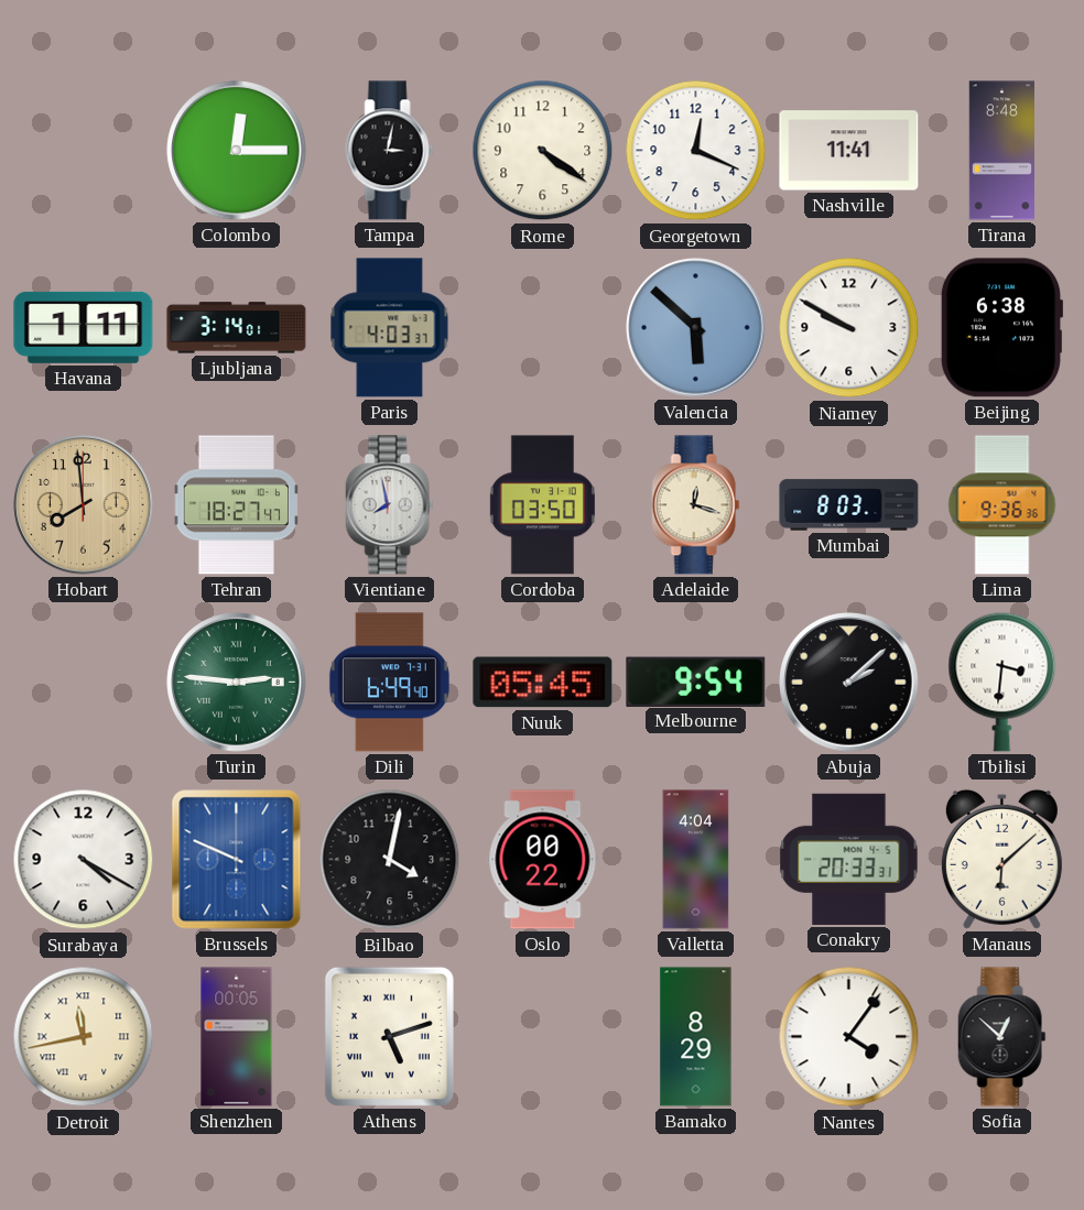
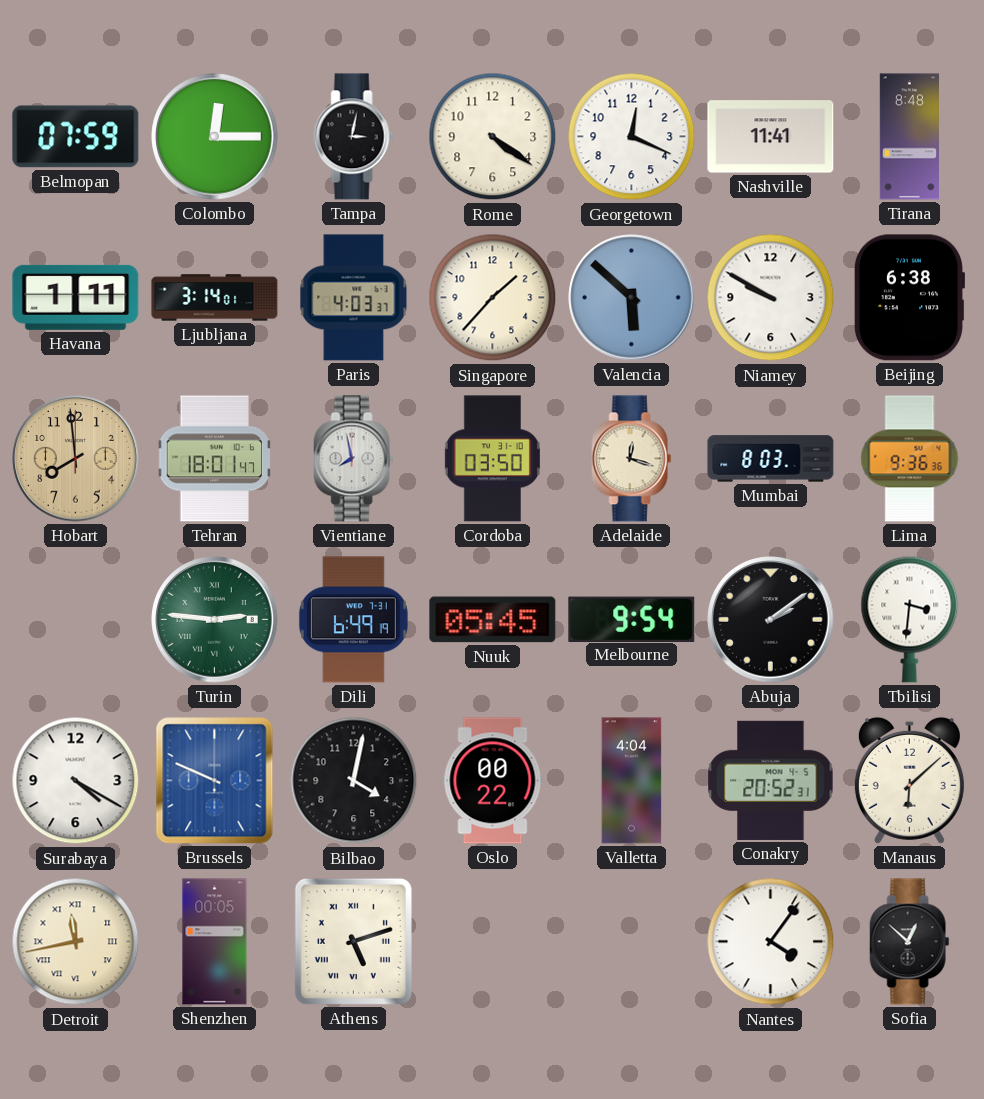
Belmopan: none -> 07:59 (76, 137)
Singapore: none -> 1:37 (493, 298)
Tehran: 18:27 -> 18:01 (215, 459)
Dili: 6:49:40 -> 6:49:19 (353, 620)
Abuja: 2:08 -> 2:09 (771, 620)
Conakry: 20:33 -> 20:52 (771, 780)
Bamako: 8:29 -> none (696, 1037)
